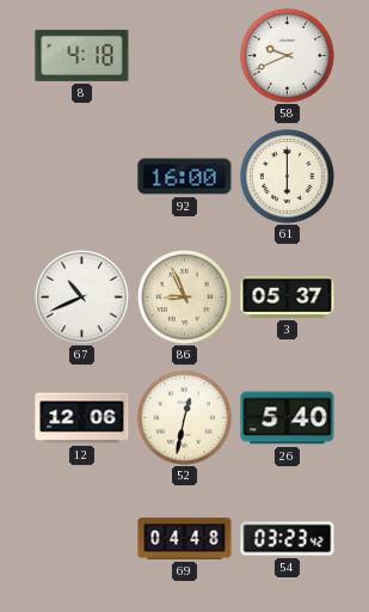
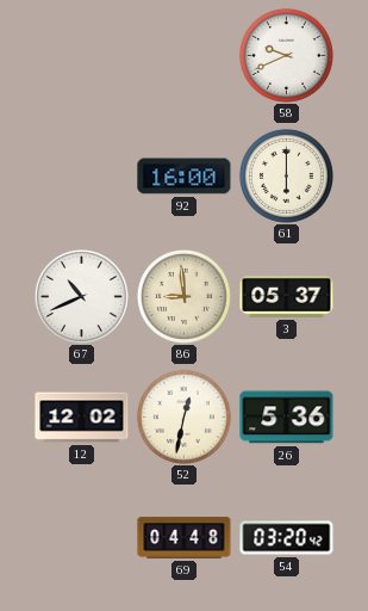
8: 4:18 -> none (82, 55)
86: 8:56 -> 8:59 (183, 296)
12: 12:06 -> 12:02 (82, 418)
26: 5:40 -> 5:36 (287, 418)
54: 03:23 -> 03:20 (287, 538)
